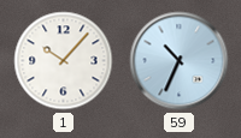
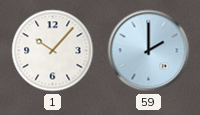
59: 10:34 -> 2:00 (149, 51)
